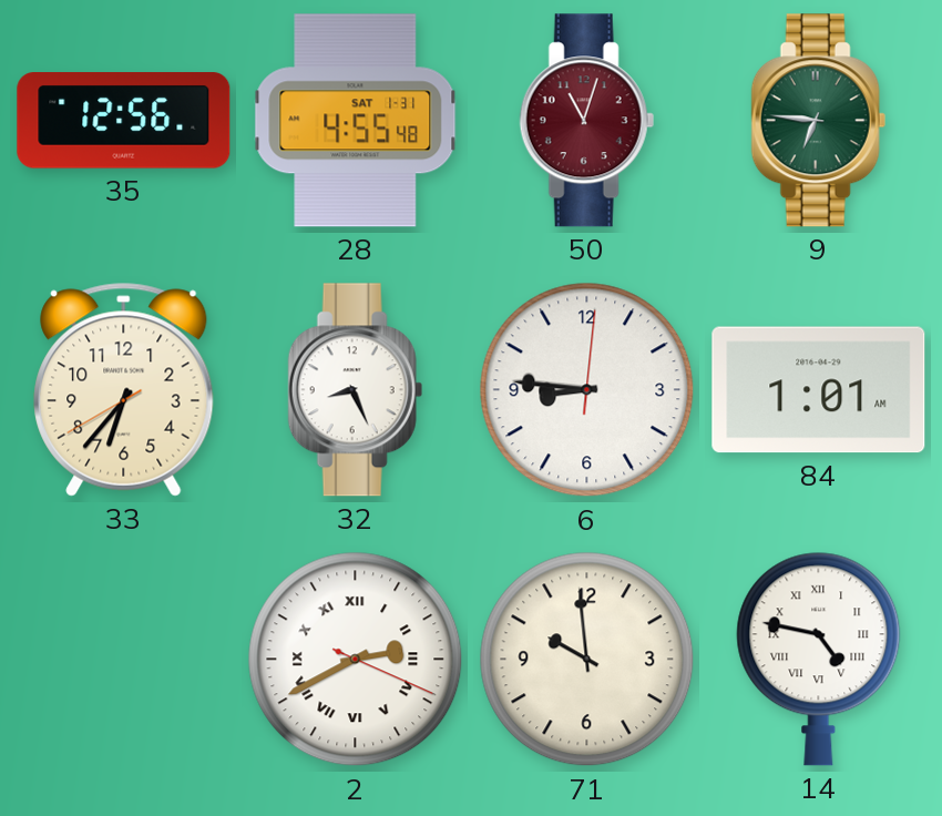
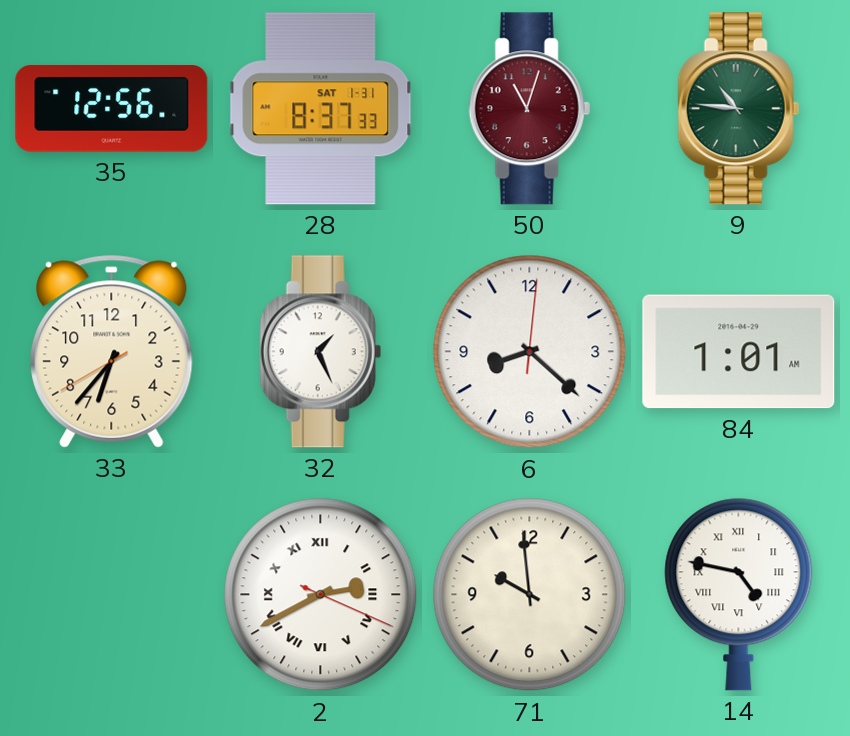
28: 4:55 -> 8:37 (321, 109)
9: 6:46 -> 10:46 (738, 109)
32: 8:26 -> 1:26 (320, 352)
6: 8:46 -> 8:22 (530, 352)
